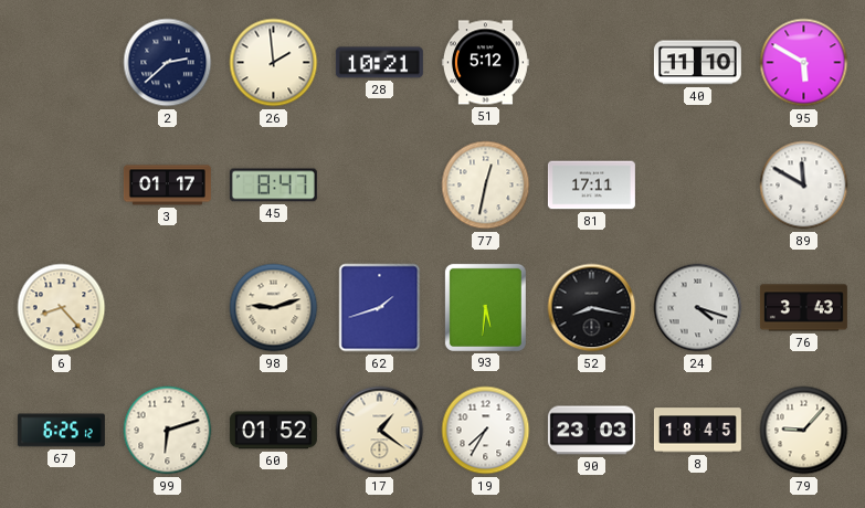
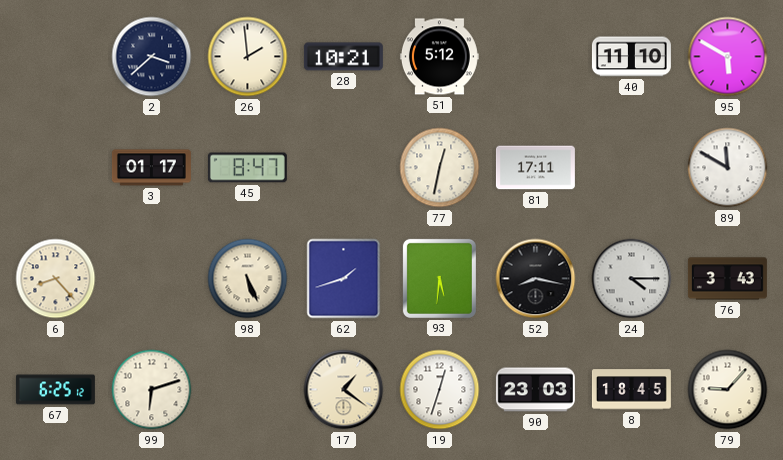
2: 2:38 -> 3:38 (152, 57)
98: 9:12 -> 5:26 (248, 279)
24: 4:18 -> 4:15 (632, 279)
60: 01:52 -> none (273, 431)
19: 7:35 -> 12:33 (440, 390)
